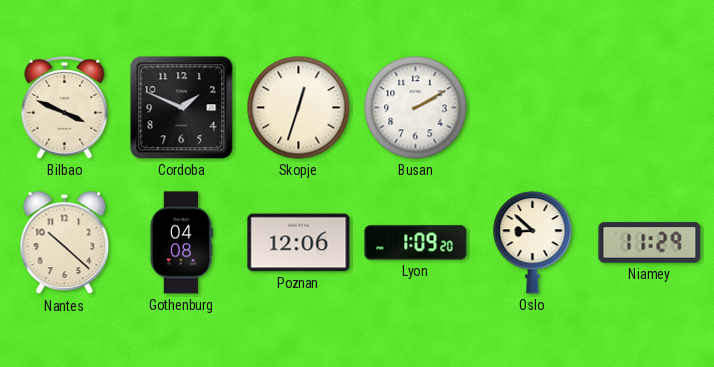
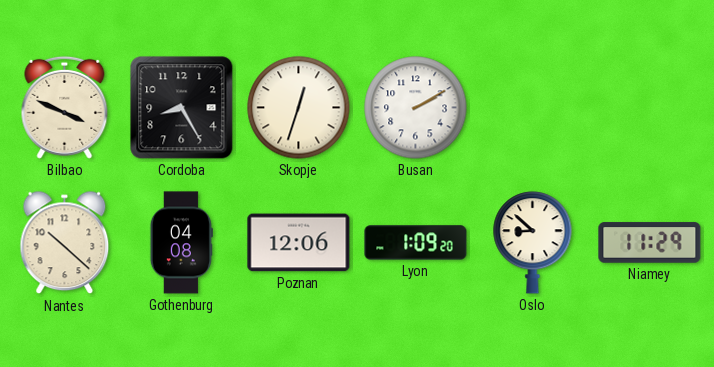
Cordoba: 1:49 -> 8:25 (182, 108)
